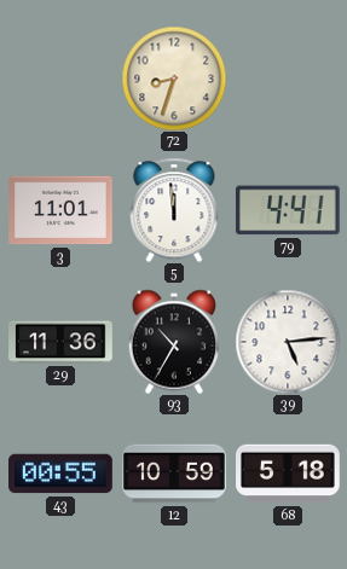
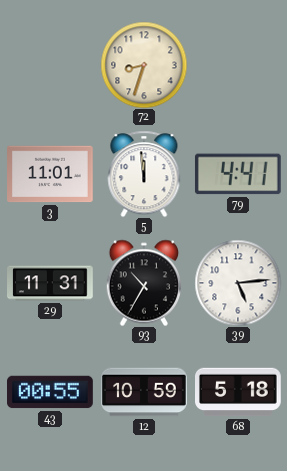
29: 11:36 -> 11:31 (51, 283)
